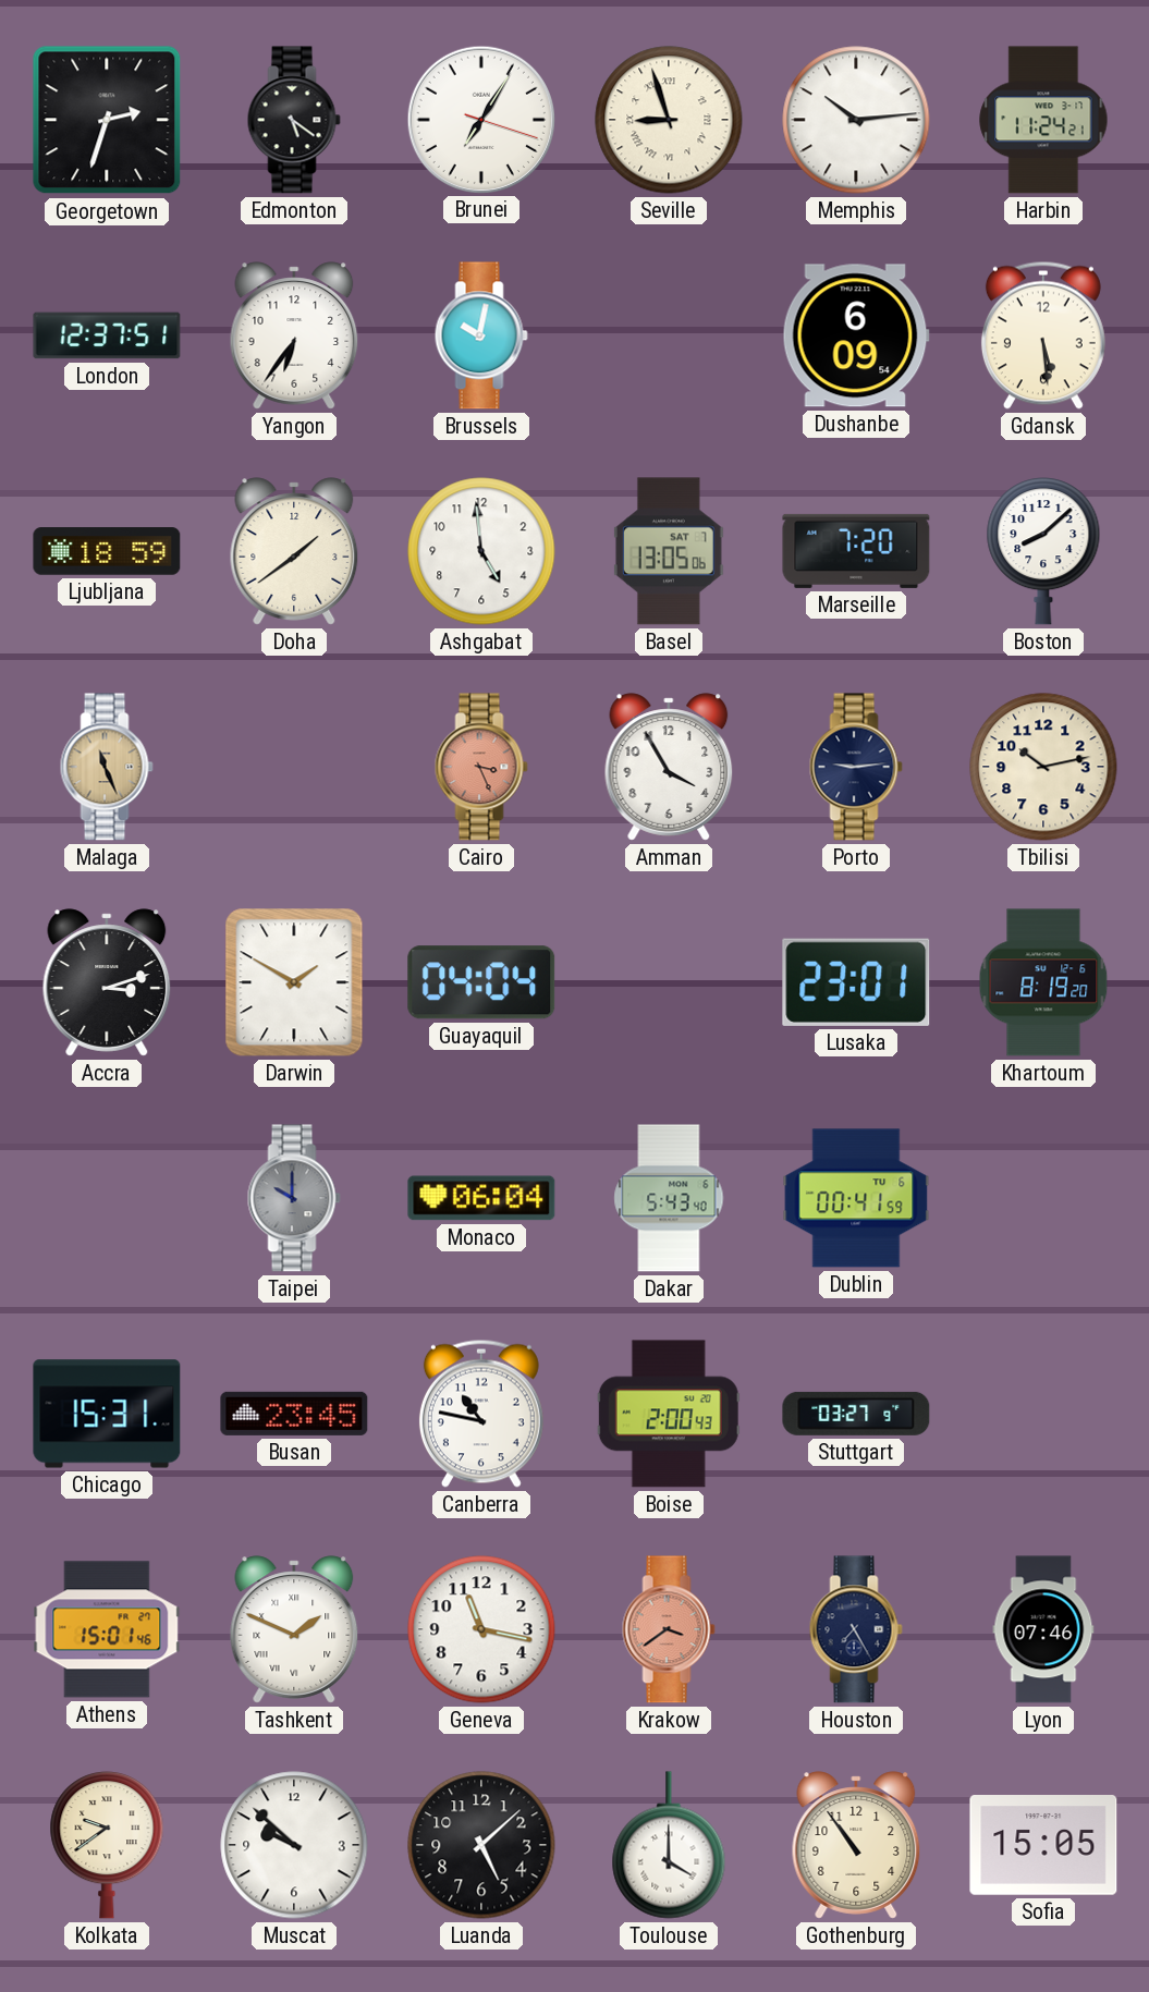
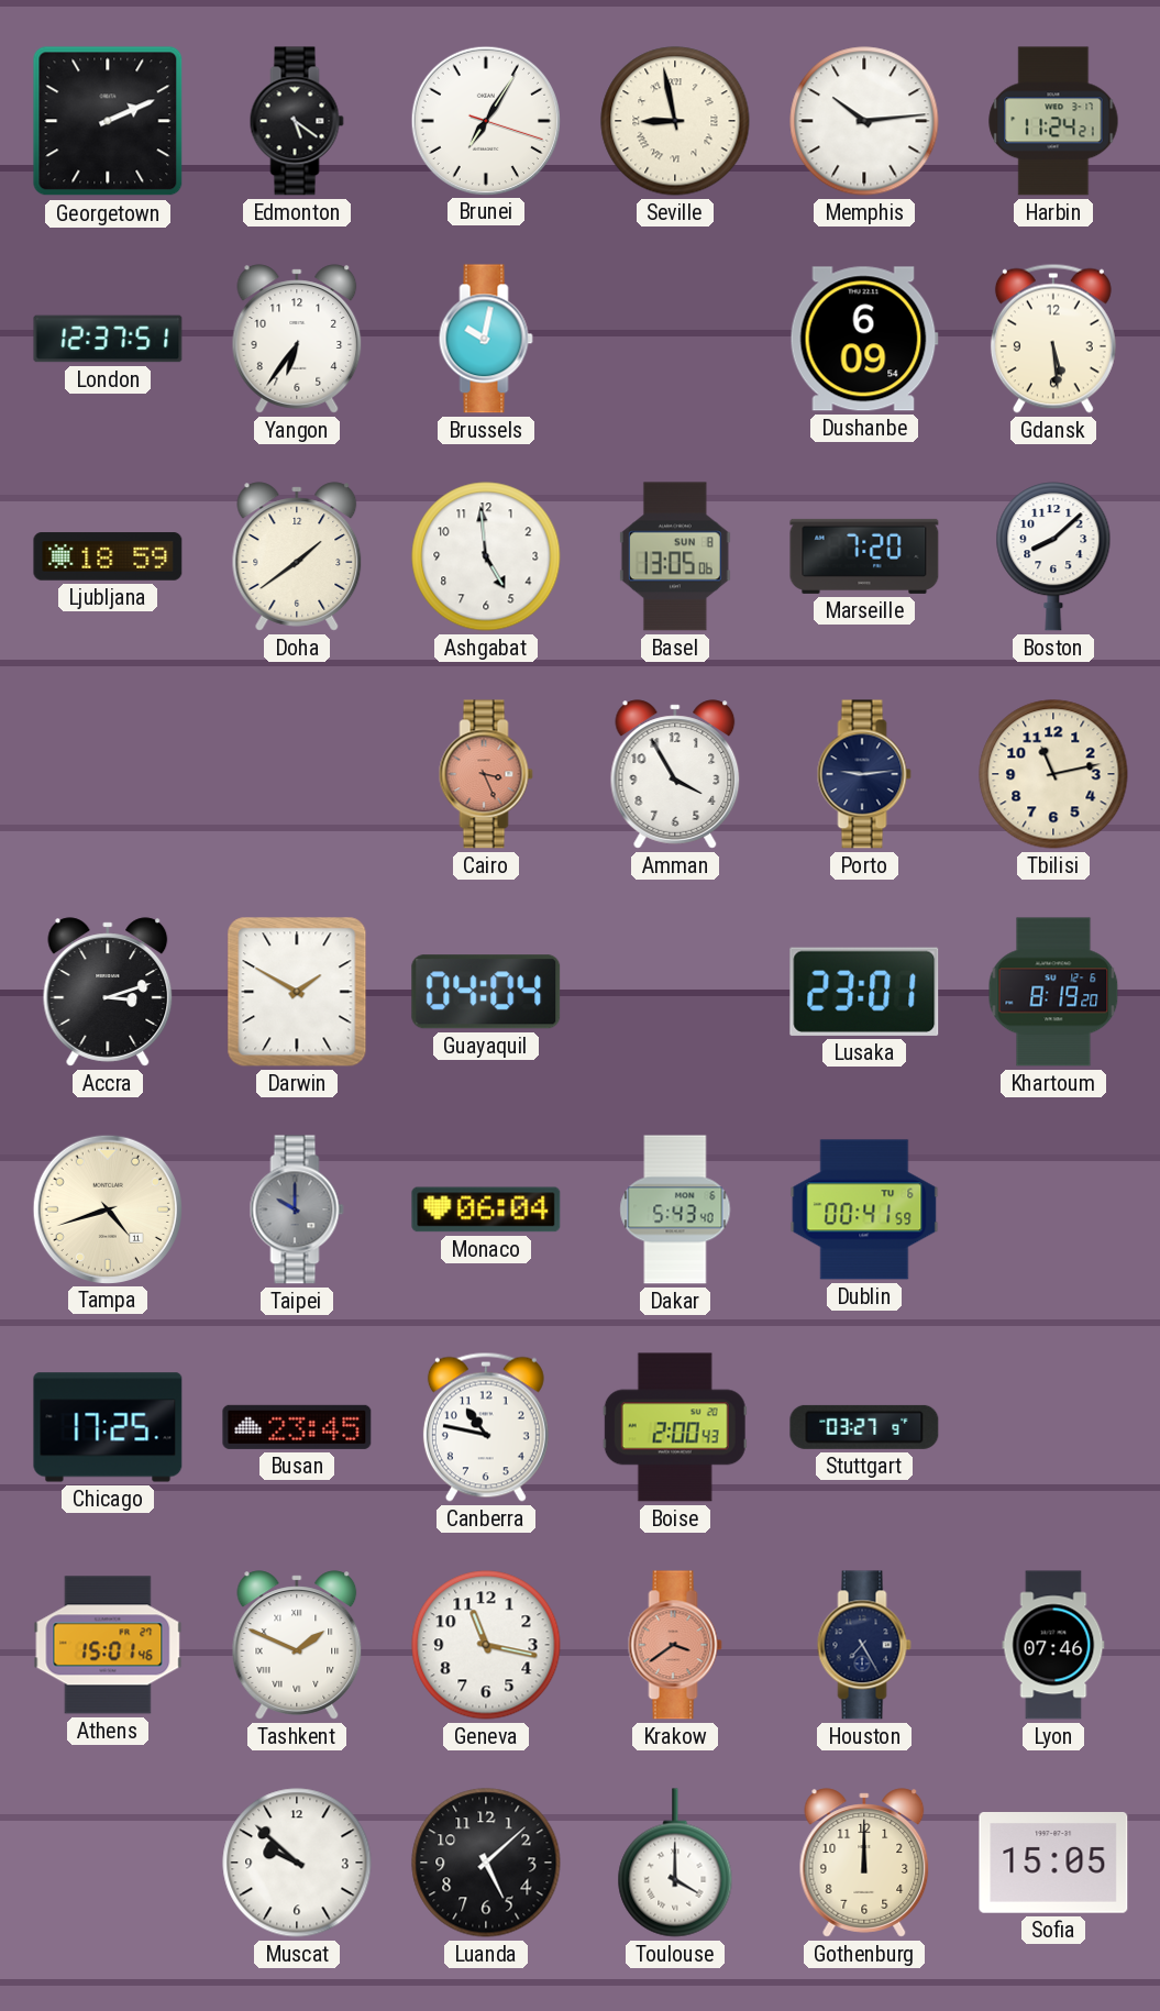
Georgetown: 2:33 -> 2:11 (108, 121)
Seville: 8:57 -> 8:58 (675, 121)
Basel date: SAT 7 -> SUN 8 (675, 556)
Malaga: 11:26 -> none (107, 767)
Tbilisi: 10:13 -> 11:13 (1053, 774)
Tampa: none -> 4:42 (107, 1208)
Chicago: 15:31 -> 17:25 (108, 1427)
Kolkata: 9:39 -> none (107, 1845)
Gothenburg: 10:54 -> 12:00 (864, 1863)
